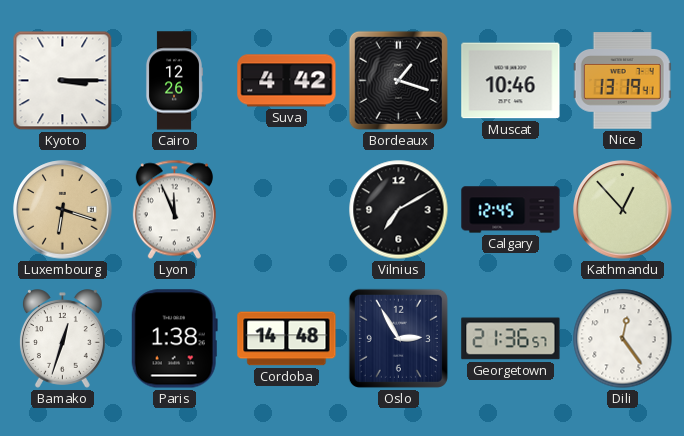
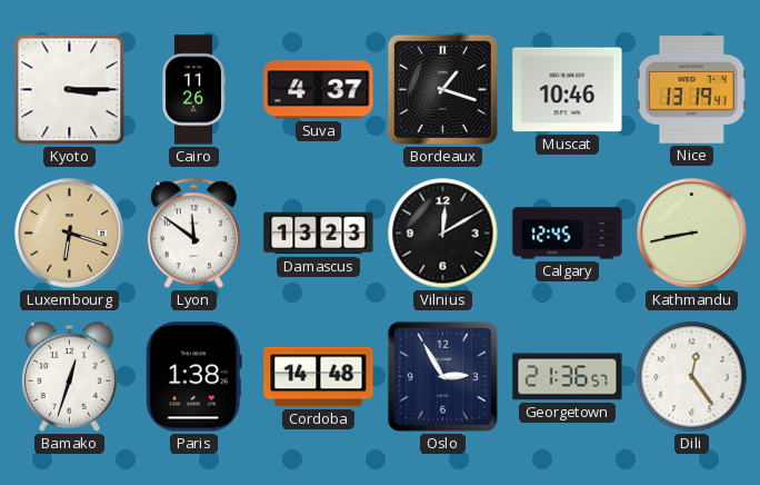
Cairo: 12:26 -> 11:26 (192, 90)
Suva: 4:42 -> 4:37 (319, 90)
Lyon: 11:56 -> 11:51 (193, 234)
Damascus: none -> 13:23 (319, 234)
Vilnius: 7:10 -> 12:10 (443, 234)
Kathmandu: 12:53 -> 8:43 (692, 234)
